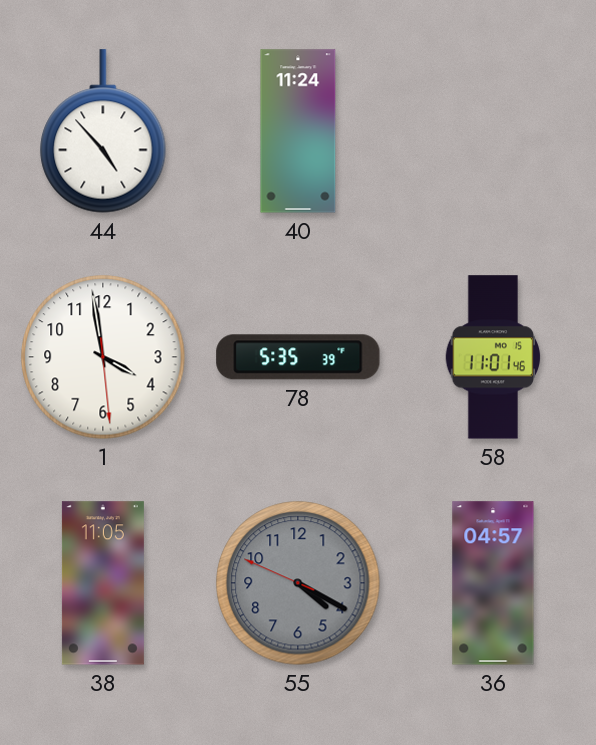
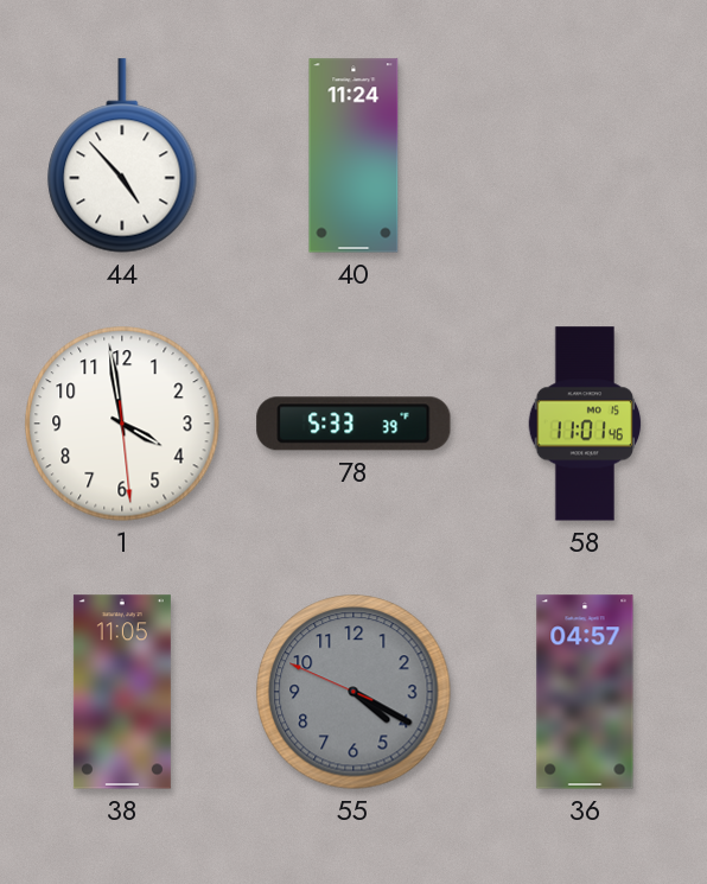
78: 5:35 -> 5:33 (353, 424)
